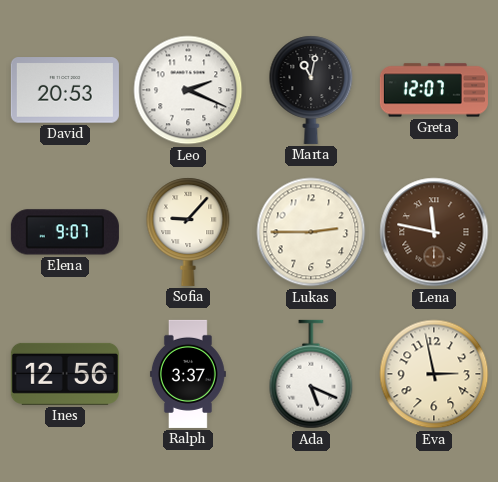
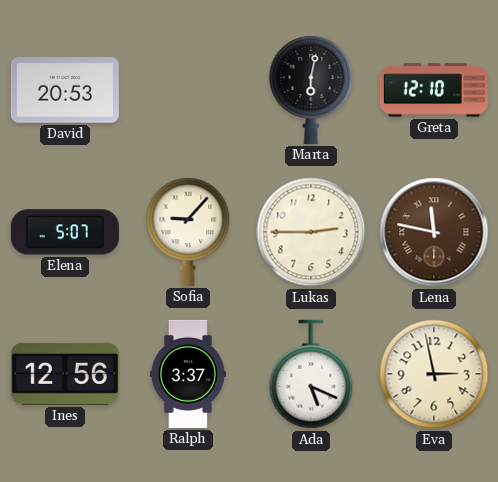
Leo: 2:19 -> none (188, 90)
Marta: 11:02 -> 6:02 (311, 90)
Greta: 12:07 -> 12:10 (434, 90)
Elena: 9:07 -> 5:07 (65, 232)
